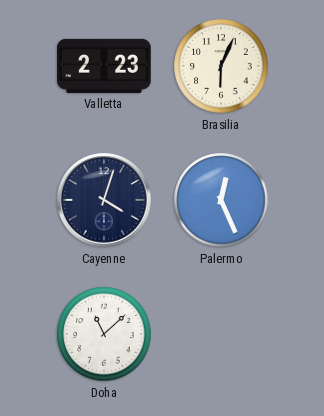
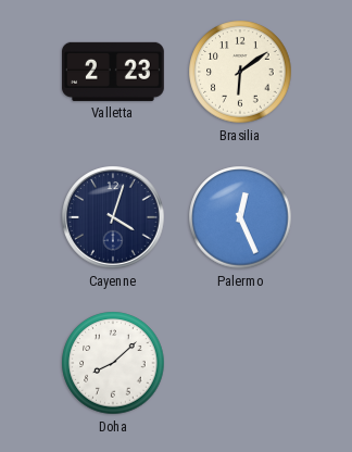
Brasilia: 6:04 -> 6:09 (240, 72)
Doha: 11:08 -> 8:08 (113, 363)
